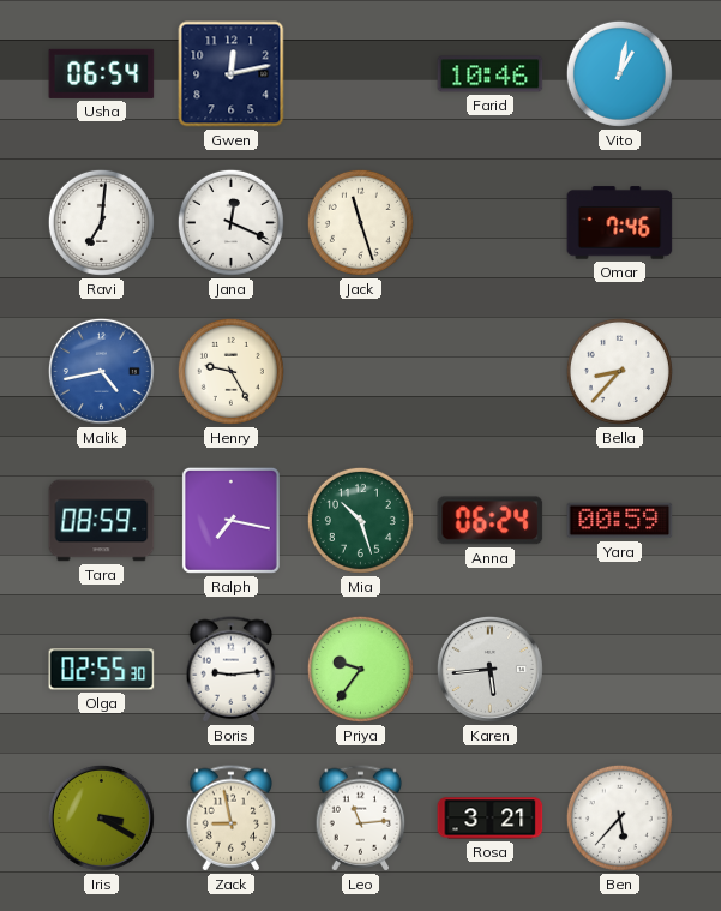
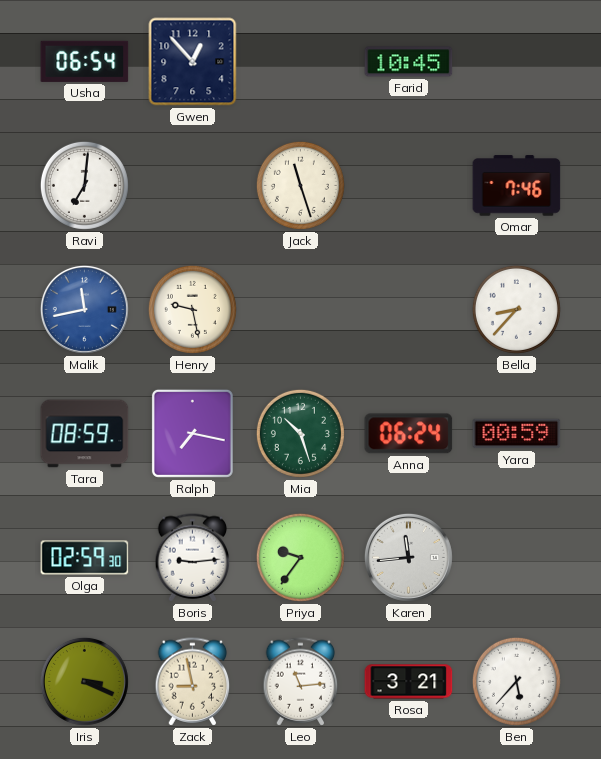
Gwen: 12:13 -> 12:53 (193, 62)
Farid: 10:46 -> 10:45 (409, 62)
Vito: 1:02 -> none (619, 73)
Jana: 12:19 -> none (230, 222)
Malik: 4:43 -> 11:43 (84, 309)
Henry: 9:25 -> 9:28 (192, 309)
Olga: 02:55 -> 02:59 (85, 558)
Karen: 5:44 -> 11:44 (408, 557)
Iris: 3:20 -> 3:19 (84, 681)
